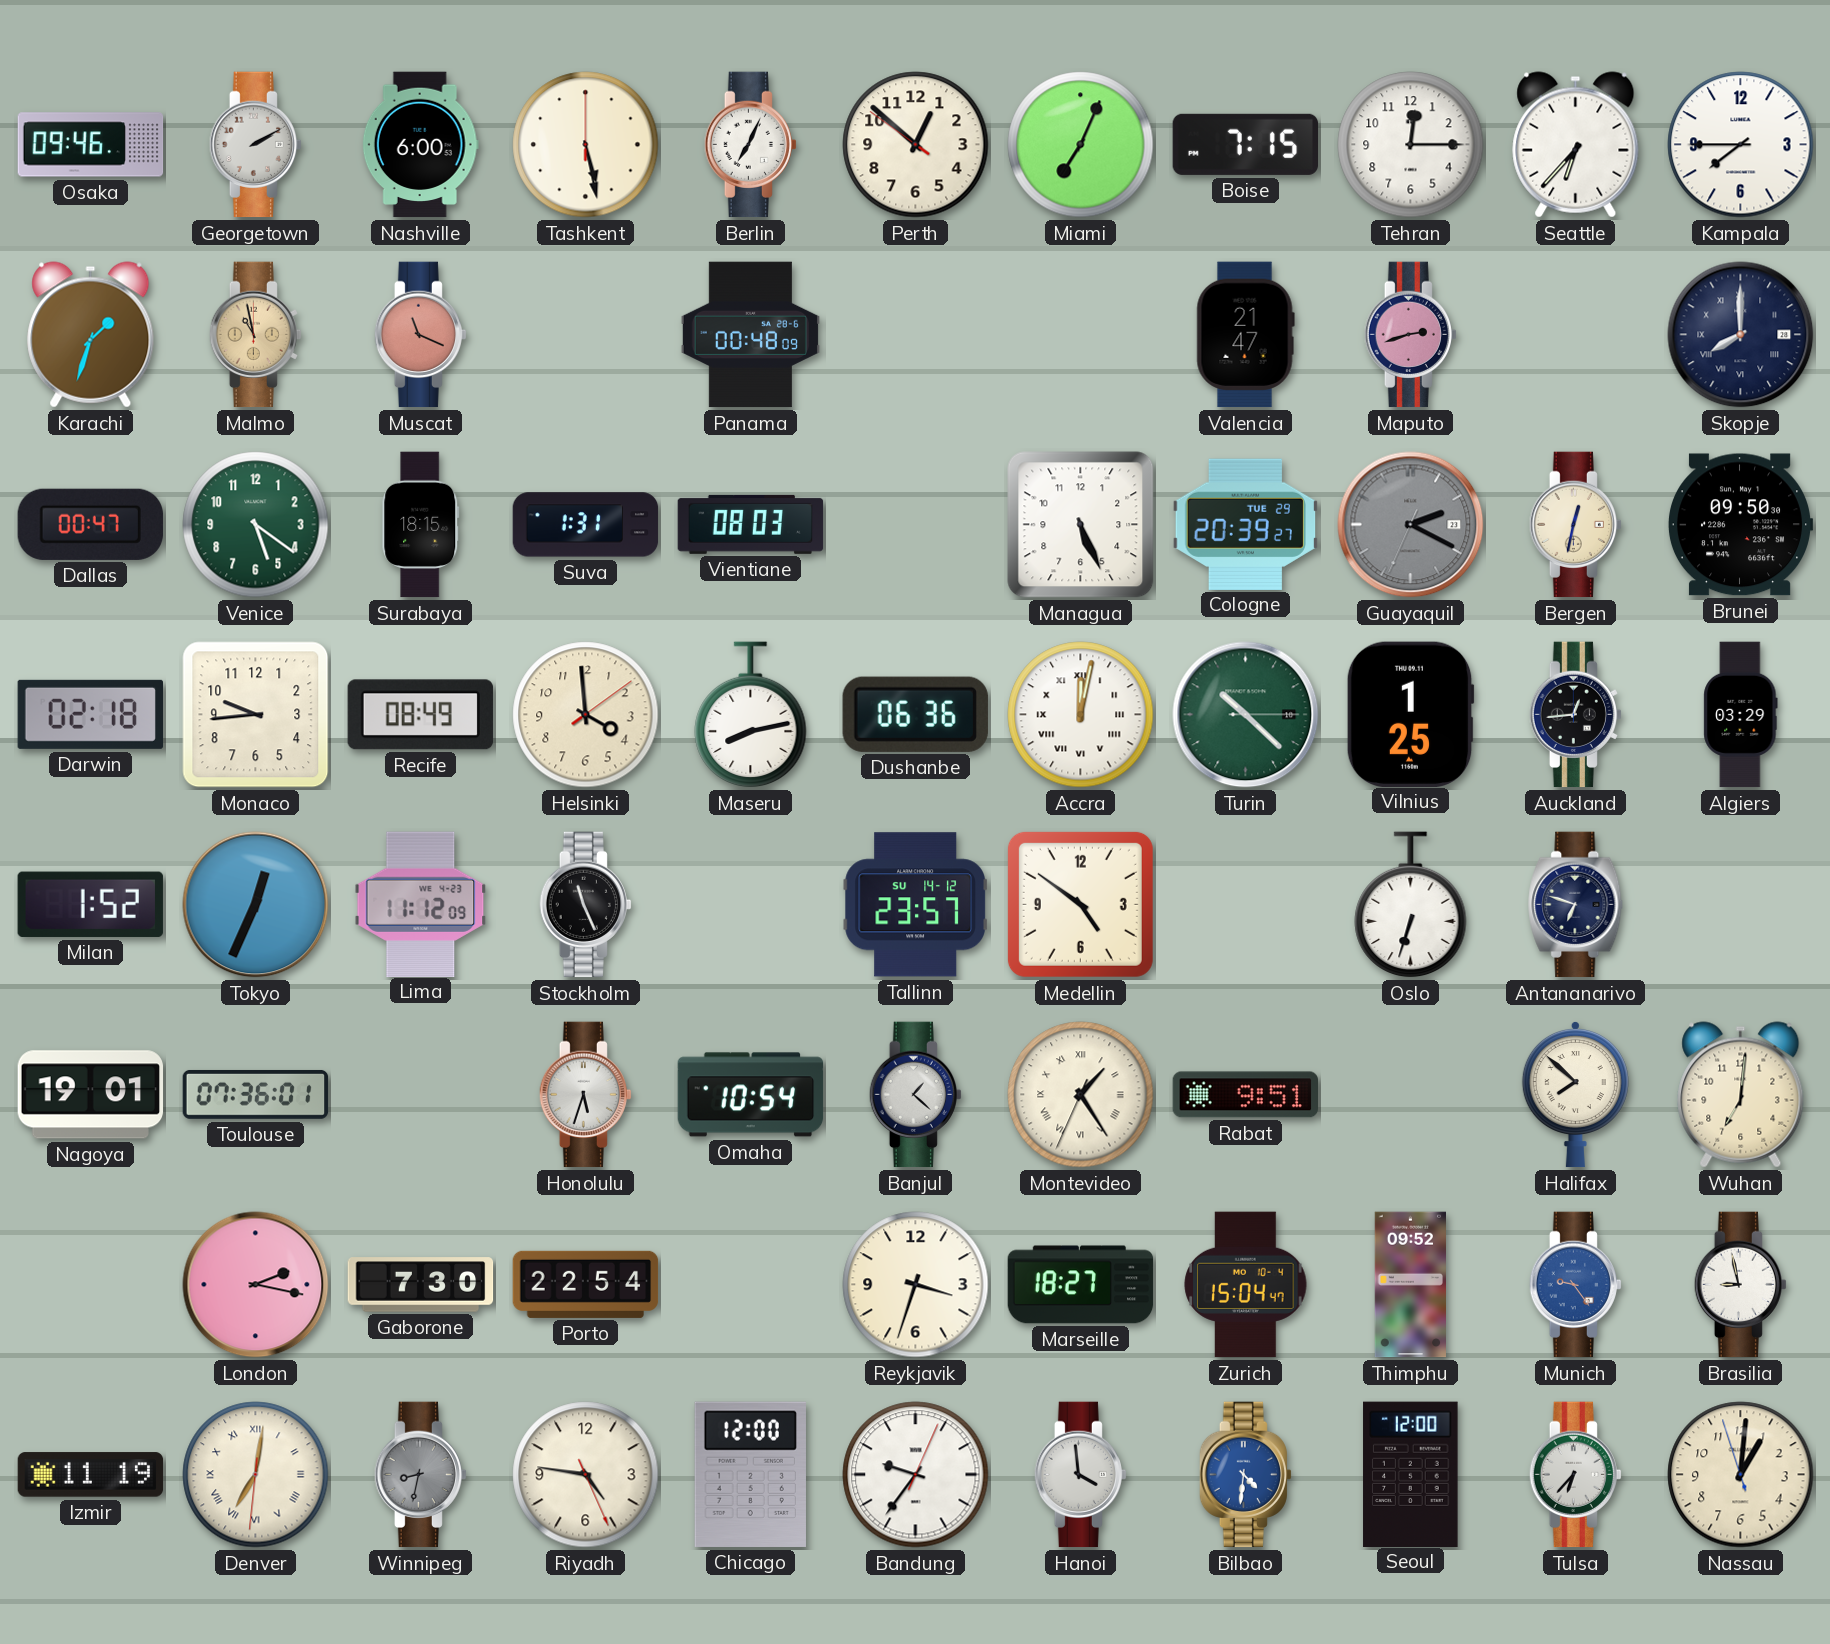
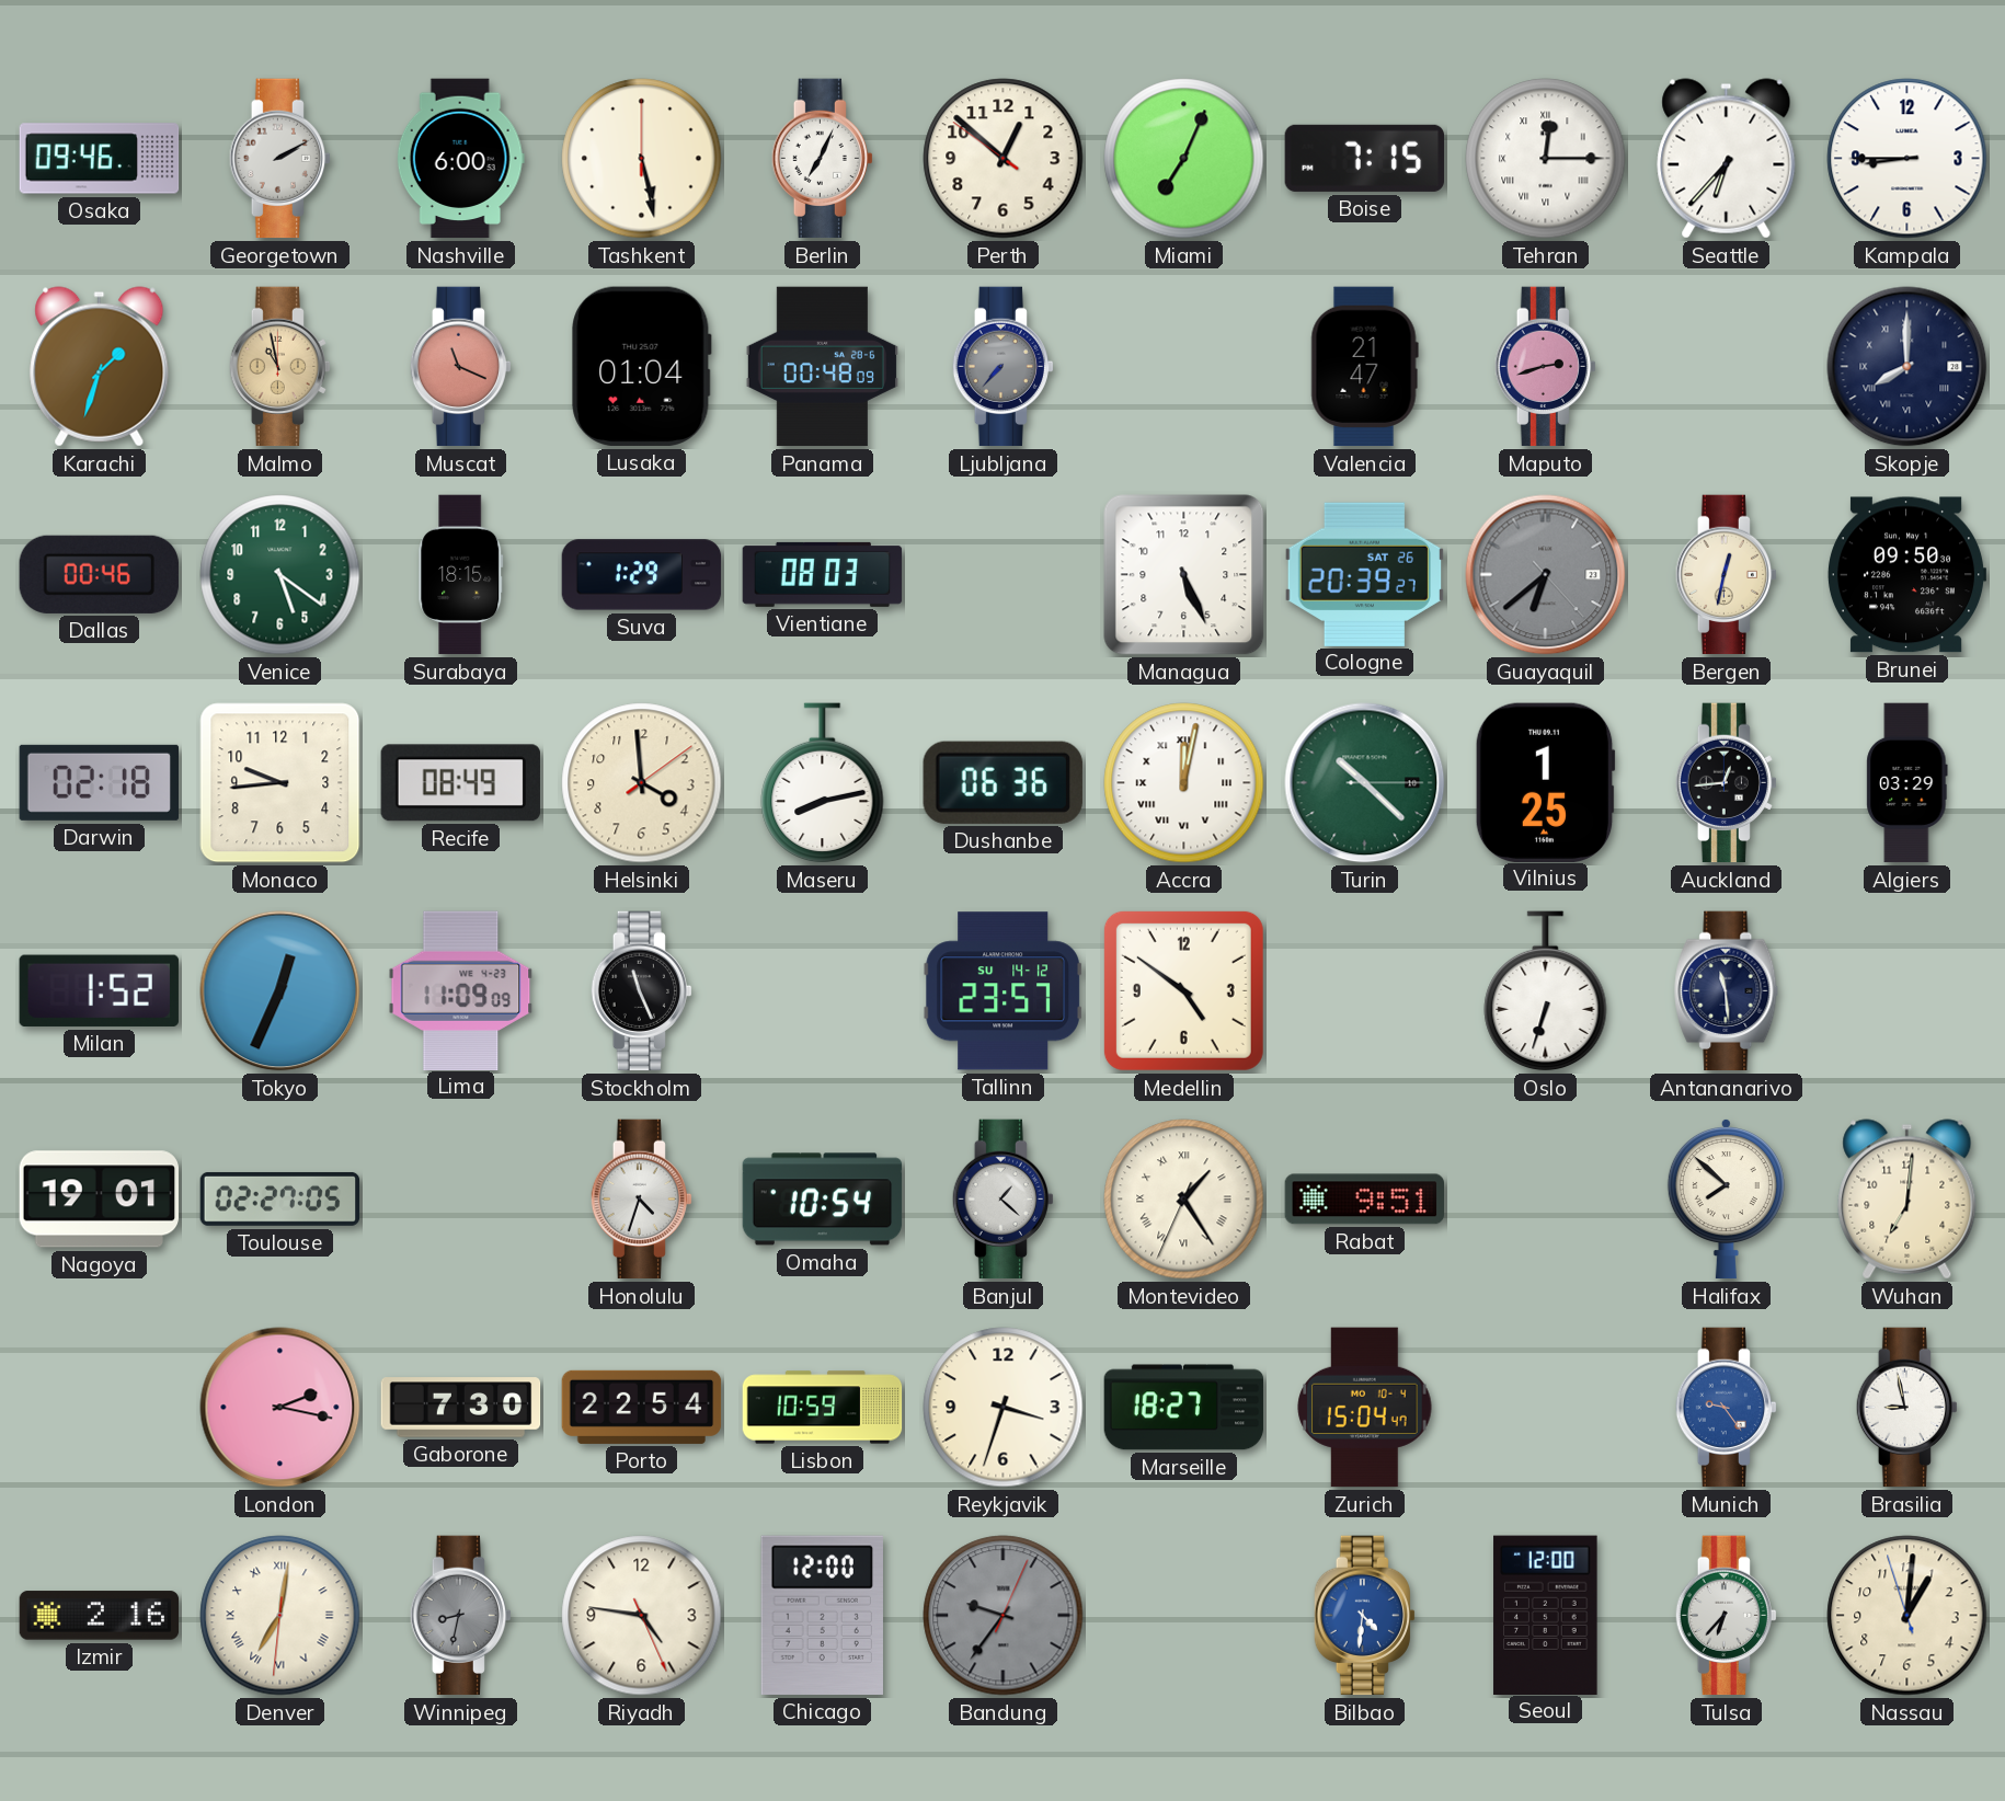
Tehran numerals: Arabic -> Roman (1546, 159)
Kampala: 7:45 -> 8:45 (1907, 159)
Lusaka: none -> 01:04 (642, 366)
Ljubljana: none -> 7:37 (1002, 367)
Dallas: 00:47 -> 00:46 (99, 574)
Suva: 1:31 -> 1:29 (642, 575)
Cologne date: TUE 29 -> SAT 26 (1364, 574)
Guayaquil: 2:19 -> 6:38 (1546, 575)
Lima: 11:12 -> 11:09 (461, 990)
Antananarivo: 6:48 -> 11:29 (1727, 991)
Toulouse: 07:36 -> 02:27 (280, 1198)
Honolulu: 5:33 -> 4:33 (641, 1200)
Lisbon: none -> 10:59 (823, 1408)
Thimphu: 09:52 -> none (1410, 1285)
Izmir: 11:19 -> 2:16 (100, 1616)
Bandung dial: white -> grey (1004, 1616)
Hanoi: 3:59 -> none (1080, 1475)
